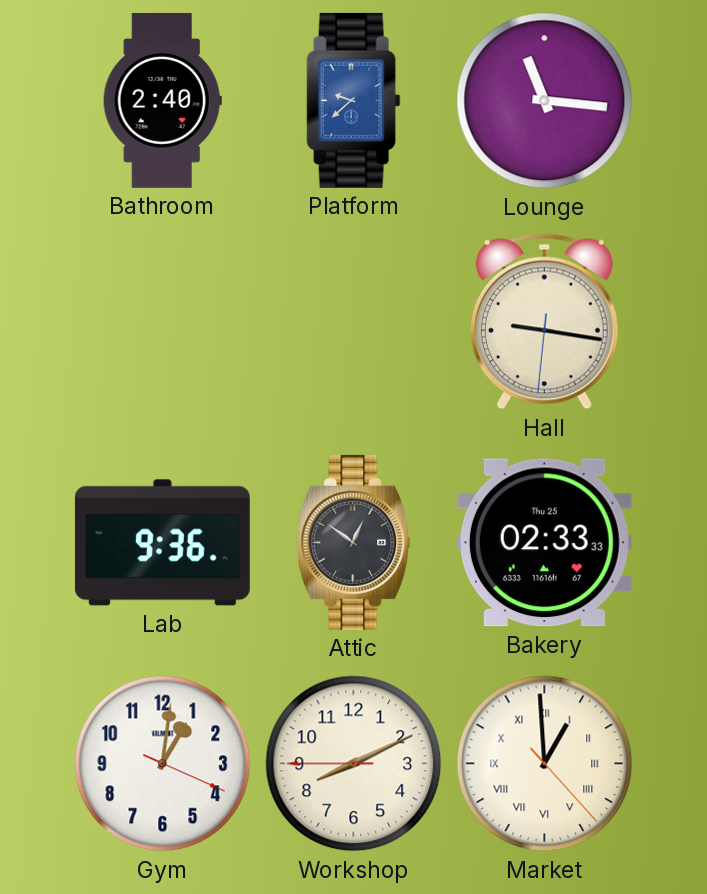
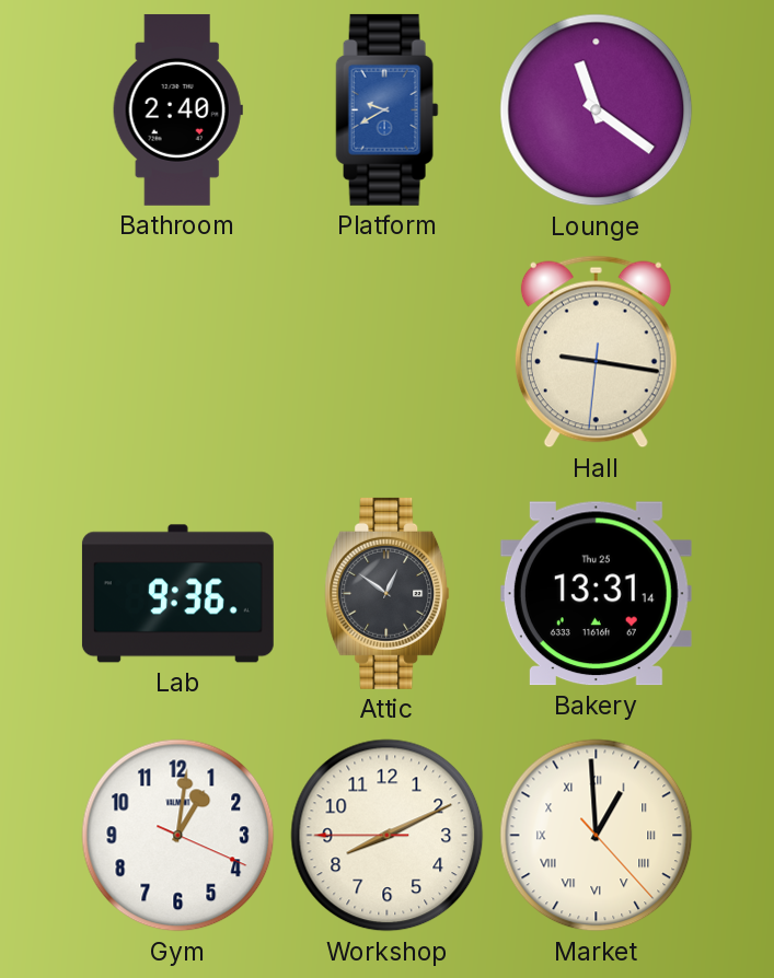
Platform: 9:38 -> 9:40 (388, 109)
Lounge: 11:16 -> 11:21 (597, 110)
Bakery: 02:33 -> 13:31 (596, 594)
